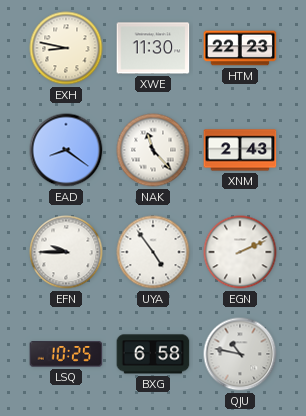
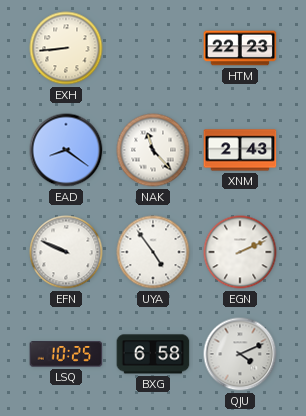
EXH: 8:47 -> 8:44 (66, 48)
XWE: 11:30 -> none (153, 48)
EFN: 9:45 -> 9:49 (66, 252)
QJU: 10:47 -> 4:11 (240, 354)
